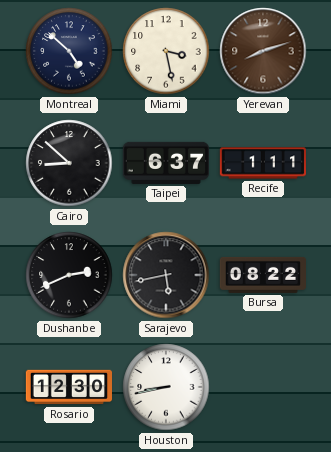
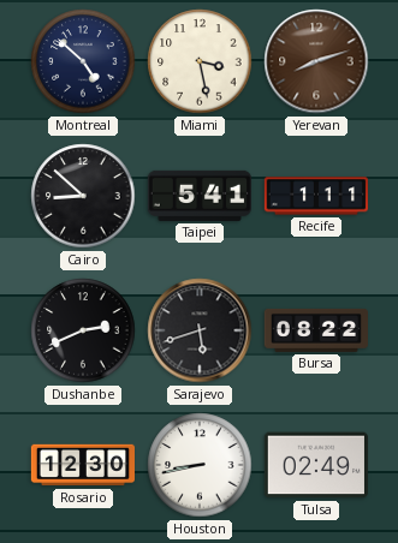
Taipei: 6:37 -> 5:41 (198, 196)
Sarajevo: 5:43 -> 5:42 (200, 330)
Tulsa: none -> 02:49 (316, 465)
